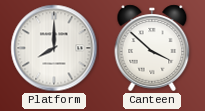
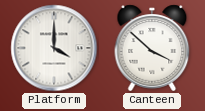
Platform: 8:00 -> 4:00 (54, 48)
